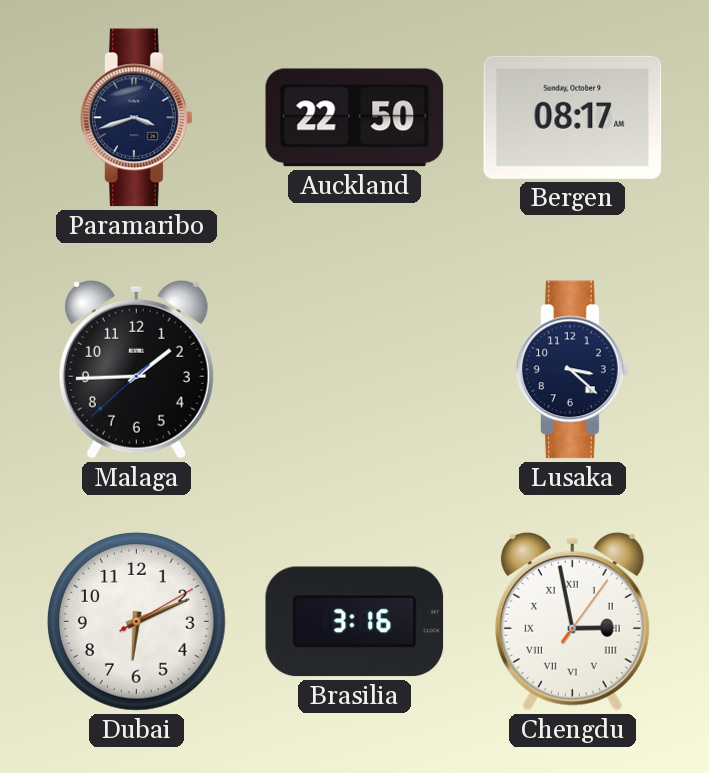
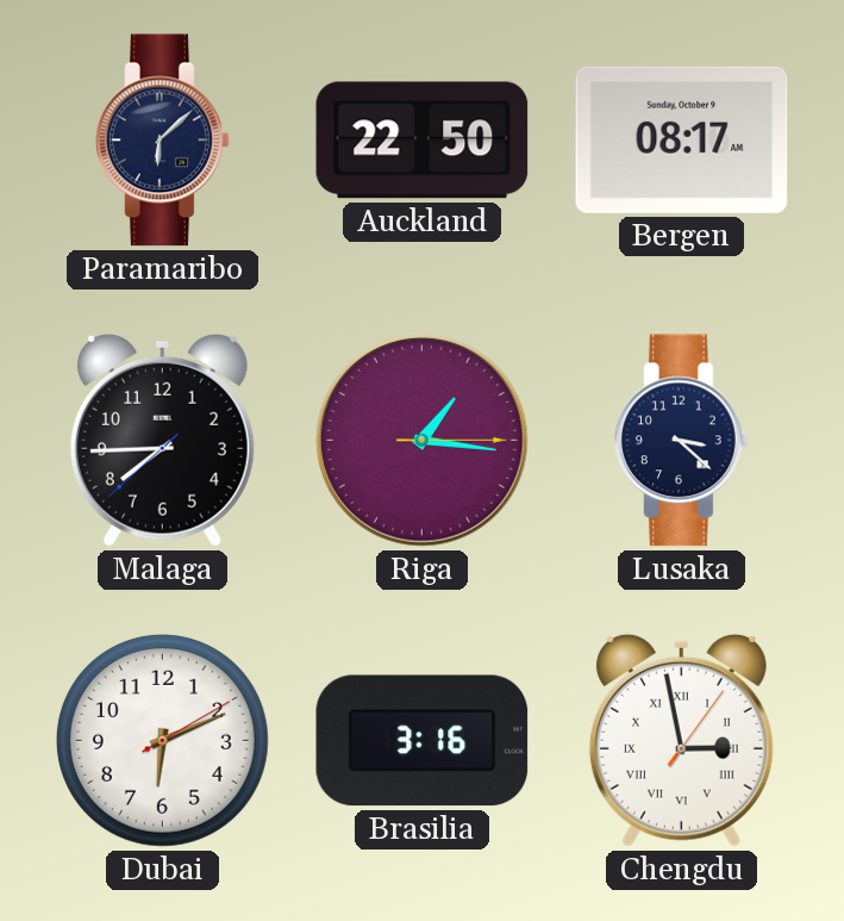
Paramaribo: 3:42 -> 6:08 (163, 141)
Malaga: 1:44 -> 7:44 (162, 440)
Riga: none -> 1:16 (421, 440)
